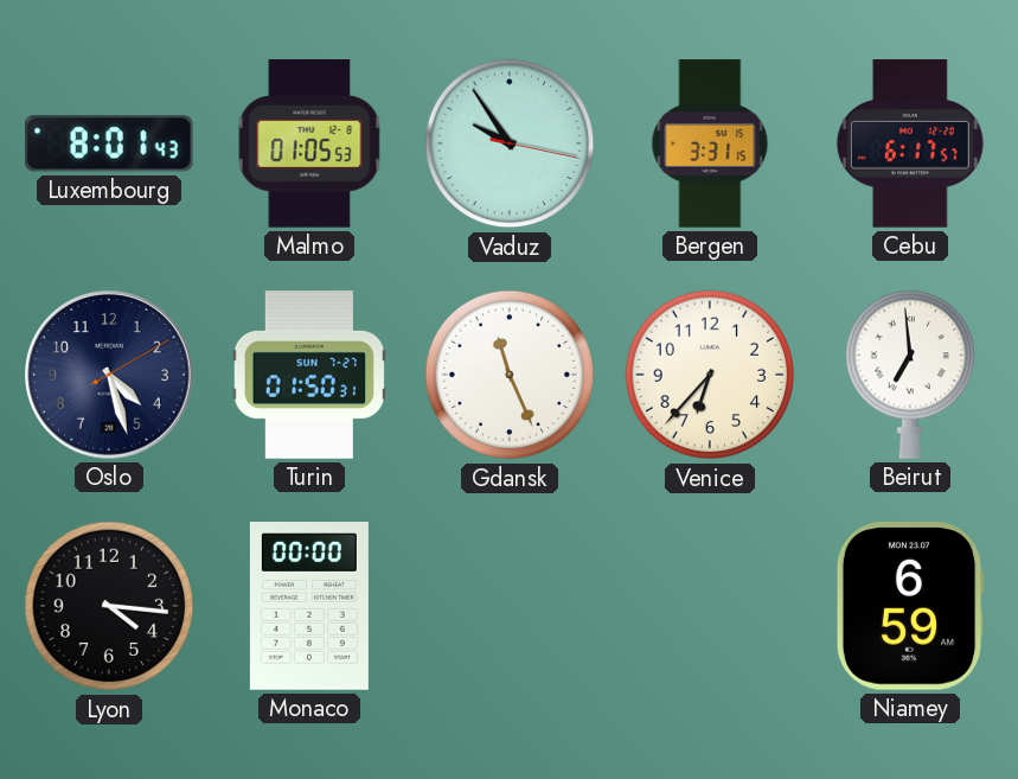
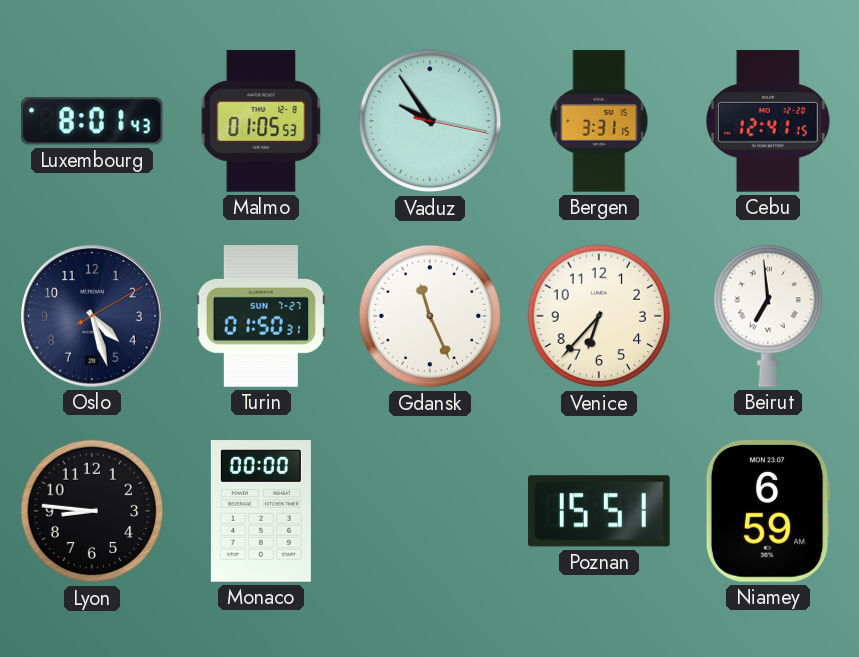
Cebu: 6:17 -> 12:41 (768, 121)
Lyon: 4:16 -> 8:46 (92, 511)
Poznan: none -> 15:51 (599, 511)
